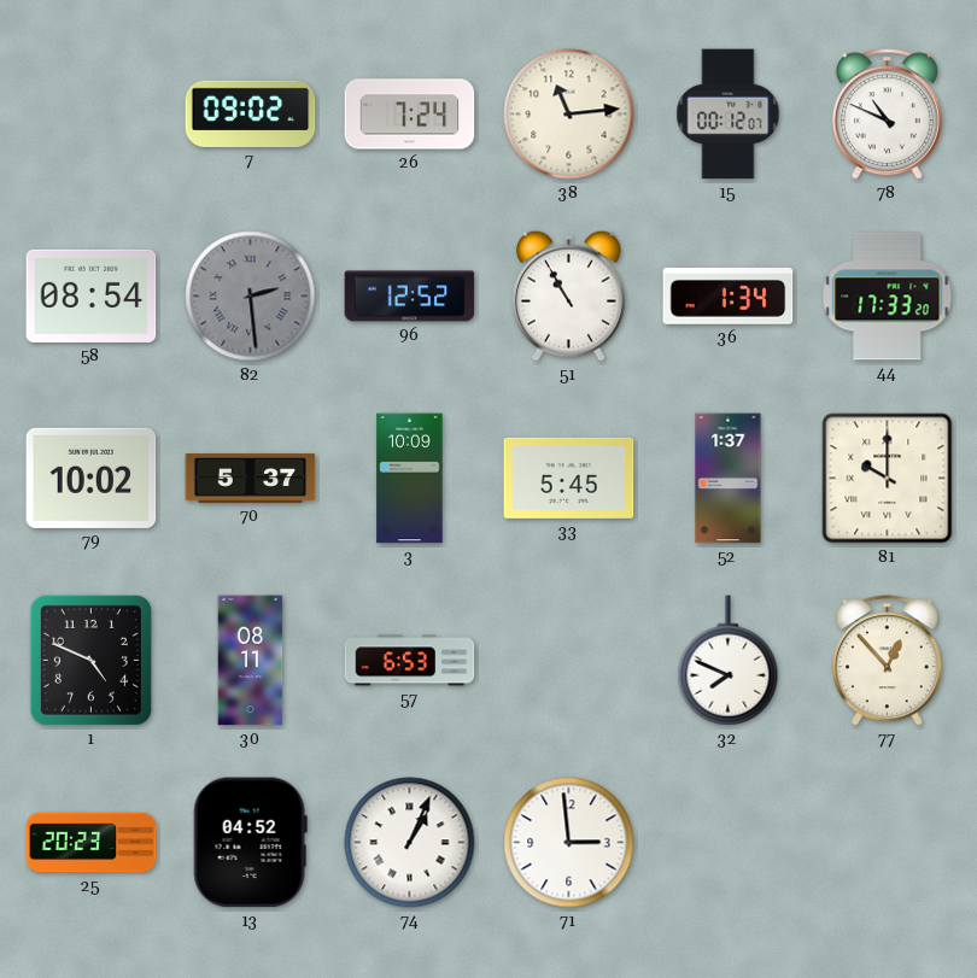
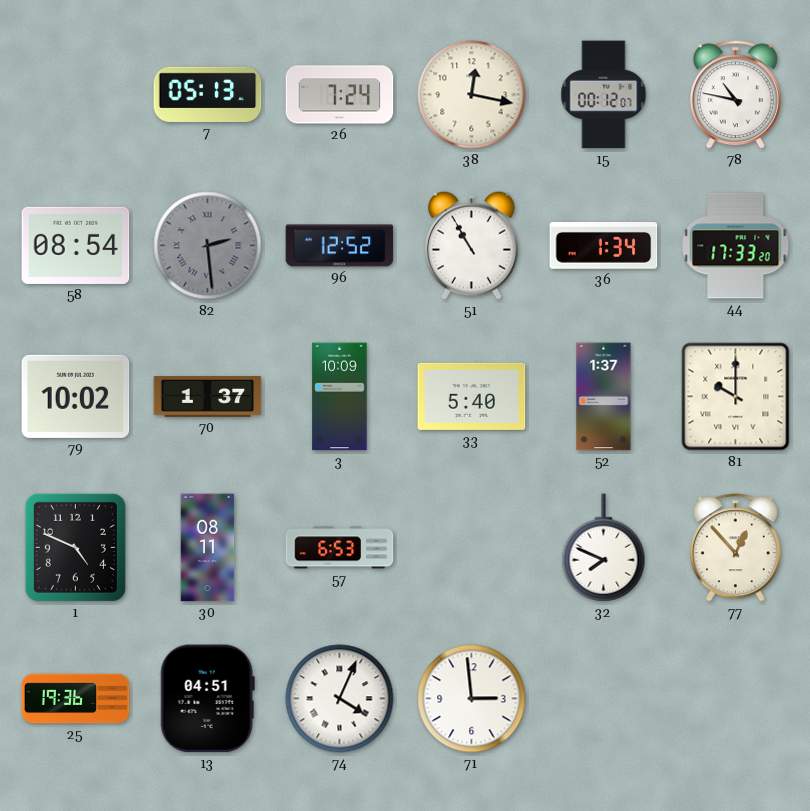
7: 09:02 -> 05:13 (208, 94)
38: 11:14 -> 12:17 (472, 95)
78: 10:49 -> 10:47 (735, 95)
70: 5:37 -> 1:37 (208, 397)
33: 5:45 -> 5:40 (472, 396)
25: 20:23 -> 19:36 (76, 699)
13: 04:52 -> 04:51 (207, 699)
74: 1:04 -> 4:04 (340, 699)
